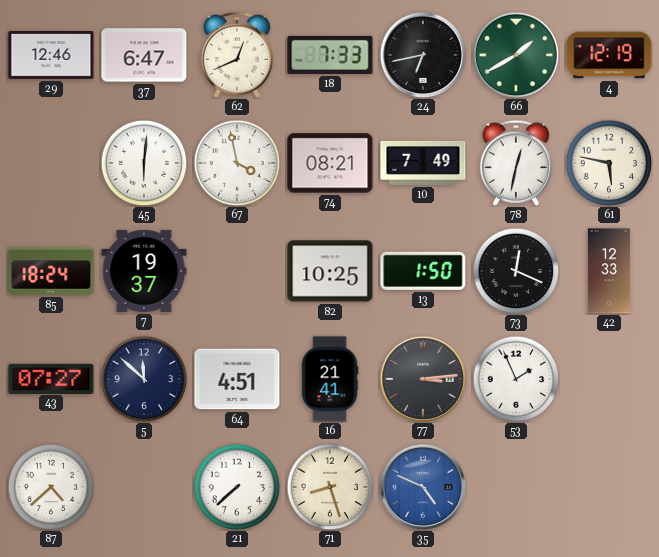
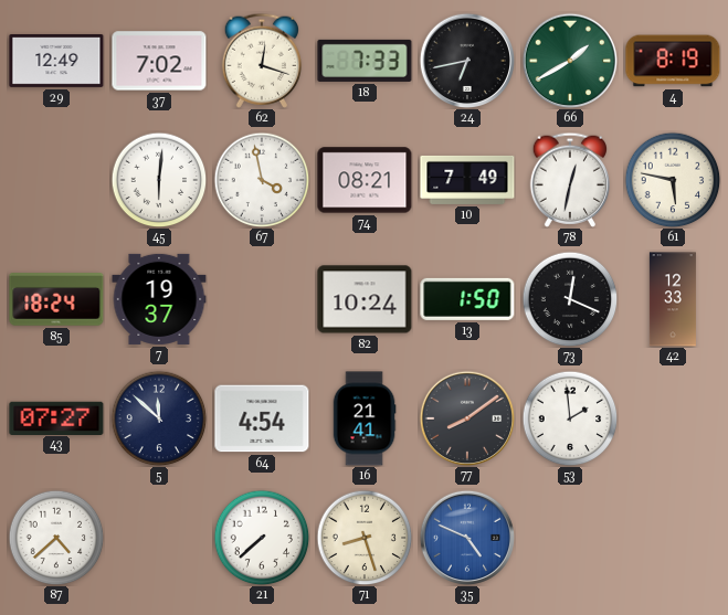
29: 12:46 -> 12:49 (56, 61)
37: 6:47 -> 7:02 (159, 61)
62: 12:41 -> 12:18 (261, 61)
4: 12:19 -> 8:19 (673, 61)
82: 10:25 -> 10:24 (365, 299)
64: 4:51 -> 4:54 (262, 418)
77: 3:14 -> 8:09 (467, 418)
53: 1:56 -> 1:59 (570, 418)
